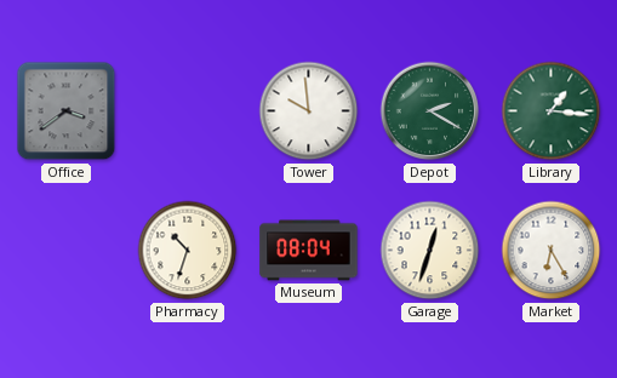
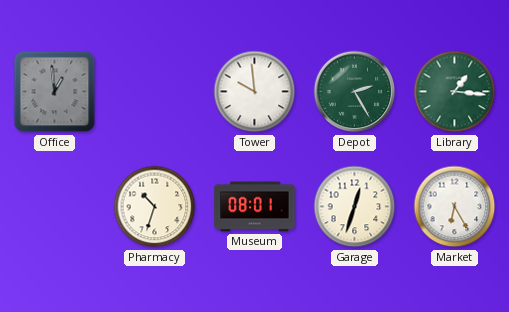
Office: 3:39 -> 12:59 (55, 92)
Depot: 2:20 -> 2:25 (355, 92)
Museum: 08:04 -> 08:01 (255, 207)
